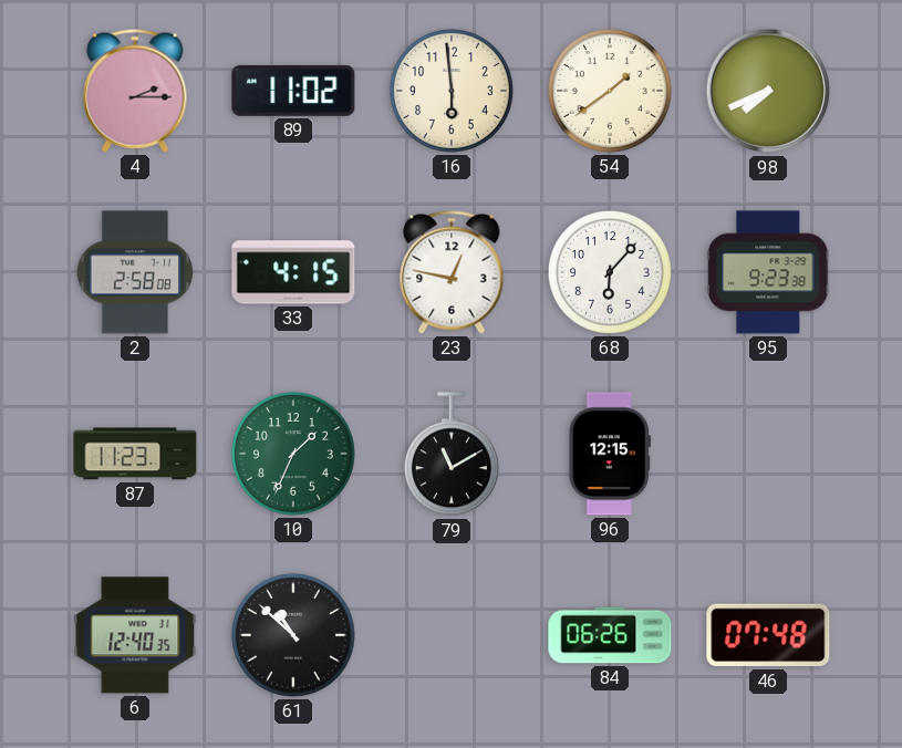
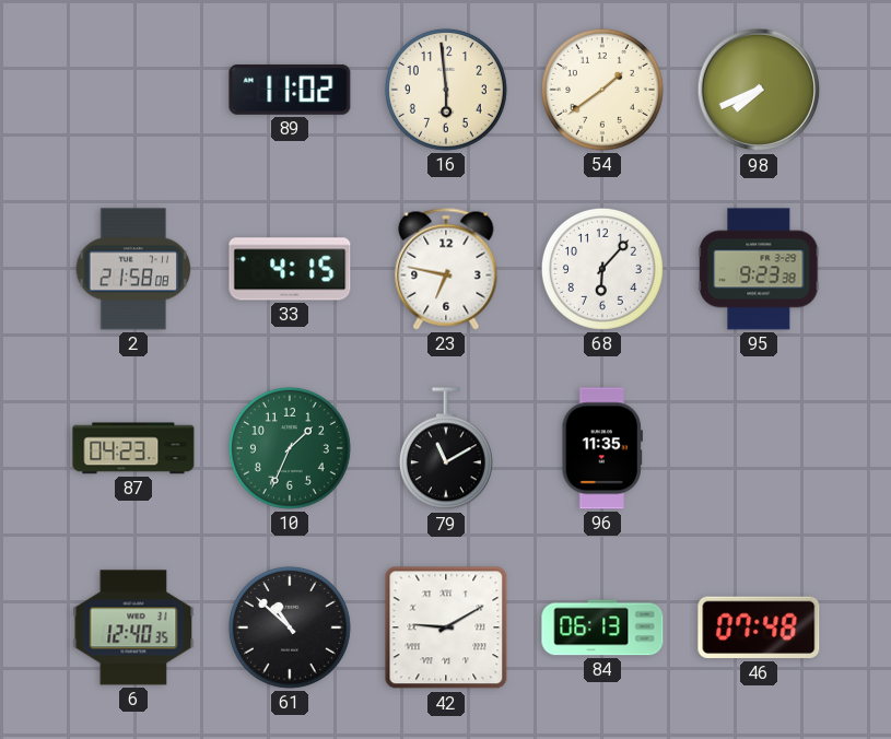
4: 2:15 -> none (135, 91)
2: 2:58 -> 21:58 (133, 269)
23: 12:47 -> 6:47 (446, 269)
87: 11:23 -> 04:23 (133, 448)
96: 12:15 -> 11:35 (601, 448)
42: none -> 9:10 (446, 627)
84: 06:26 -> 06:13 (602, 627)
